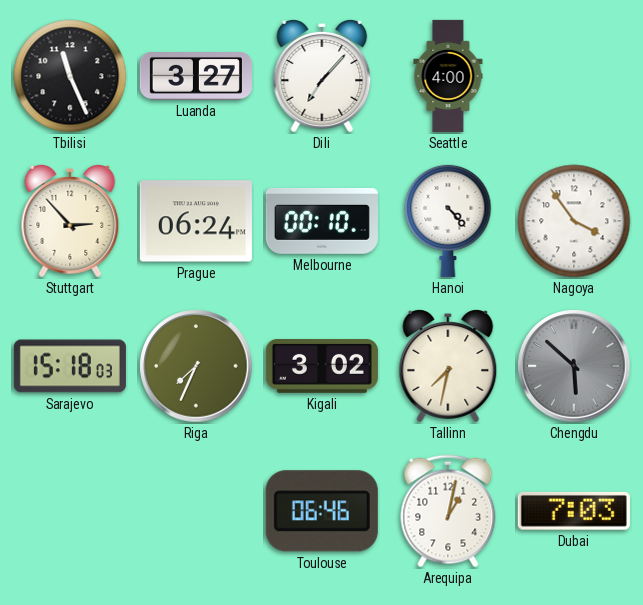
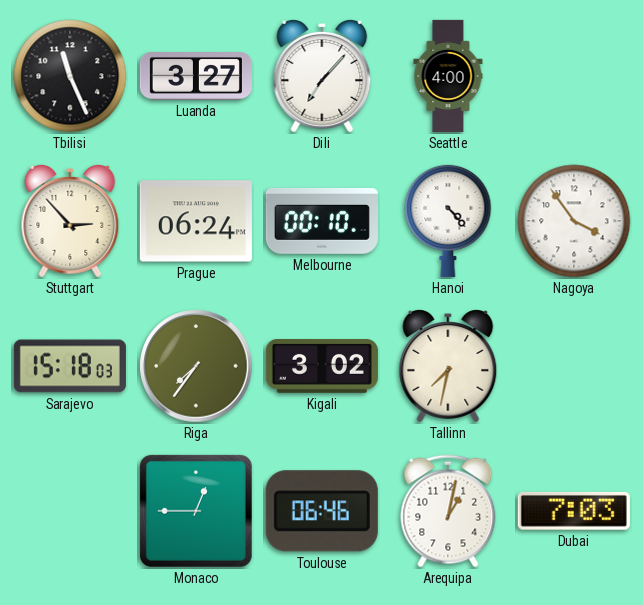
Riga: 7:34 -> 7:36 (196, 366)
Chengdu: 5:52 -> none (574, 366)
Monaco: none -> 12:45 (196, 511)
